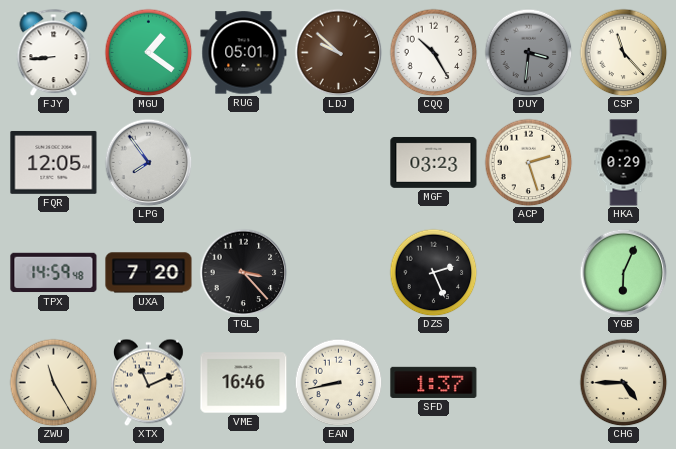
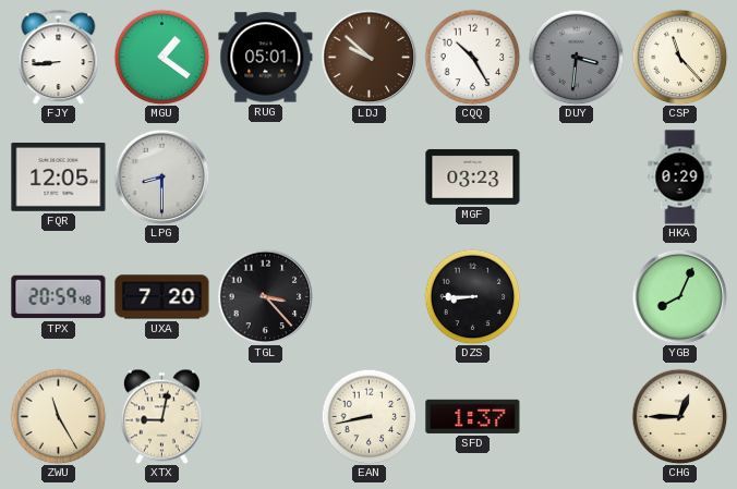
LPG: 7:54 -> 8:30 (161, 176)
ACP: 2:27 -> none (528, 162)
TPX: 14:59 -> 20:59 (59, 297)
DZS: 2:26 -> 8:45 (472, 296)
YGB: 6:04 -> 8:04 (679, 296)
XTX: 11:11 -> 9:02 (161, 416)
VME: 16:46 -> none (244, 383)
CHG: 4:45 -> 12:45 (679, 416)
